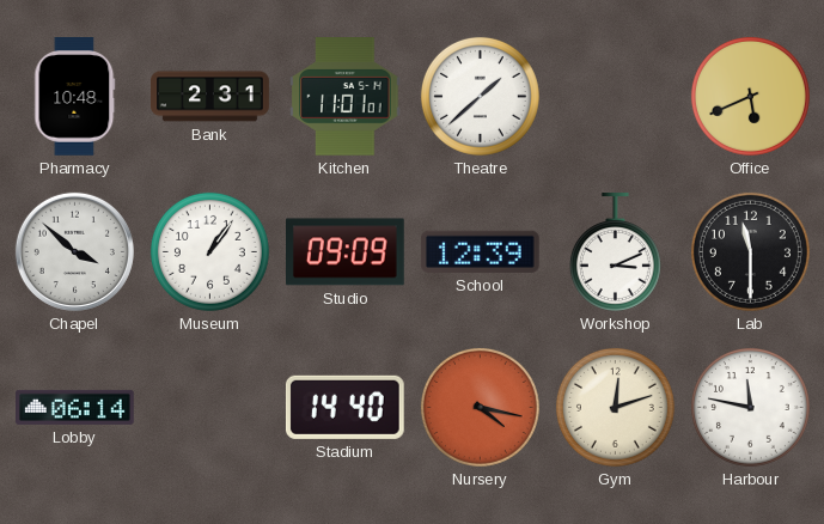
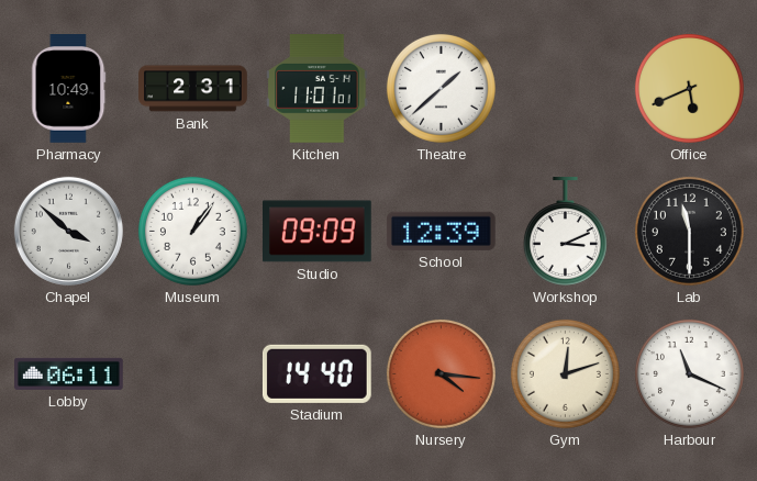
Pharmacy: 10:48 -> 10:49 (69, 89)
Lobby: 06:14 -> 06:11 (69, 373)
Nursery: 4:17 -> 4:16 (441, 373)
Harbour: 11:47 -> 11:19 (689, 373)
